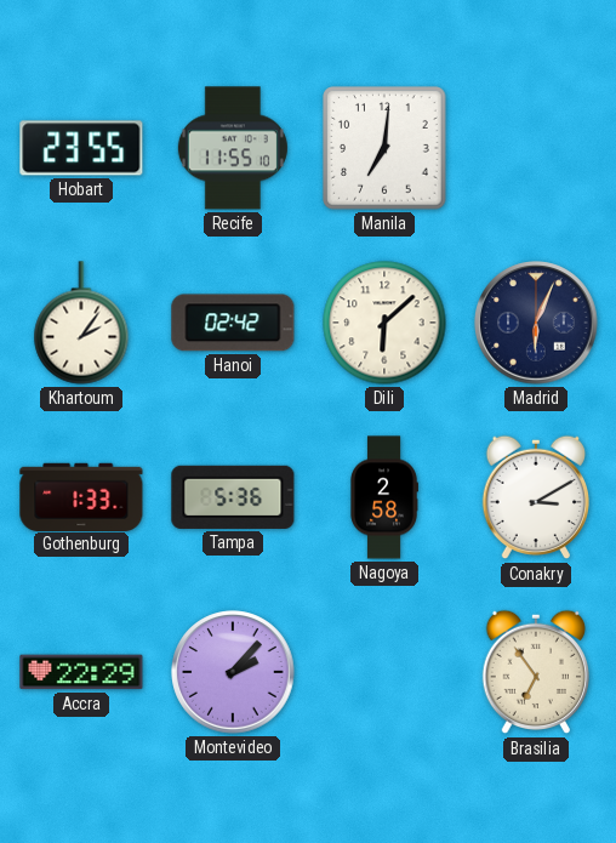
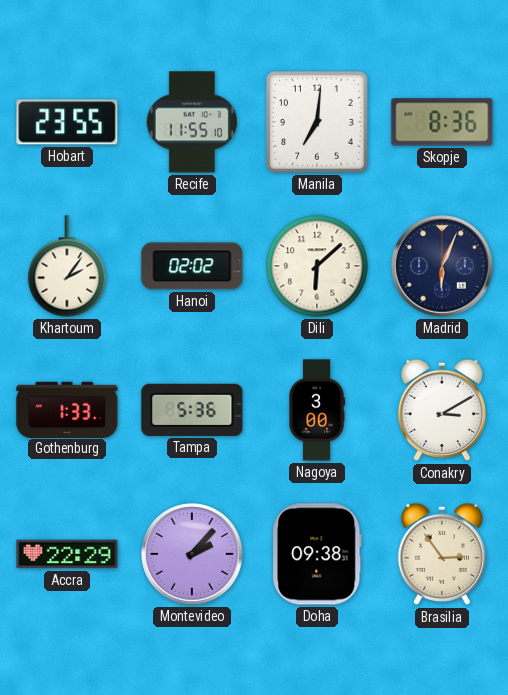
Skopje: none -> 8:36 (442, 122)
Hanoi: 02:42 -> 02:02 (192, 266)
Nagoya: 2:58 -> 3:00 (317, 410)
Doha: none -> 09:38 (317, 554)
Brasilia: 6:54 -> 2:54 (441, 554)
